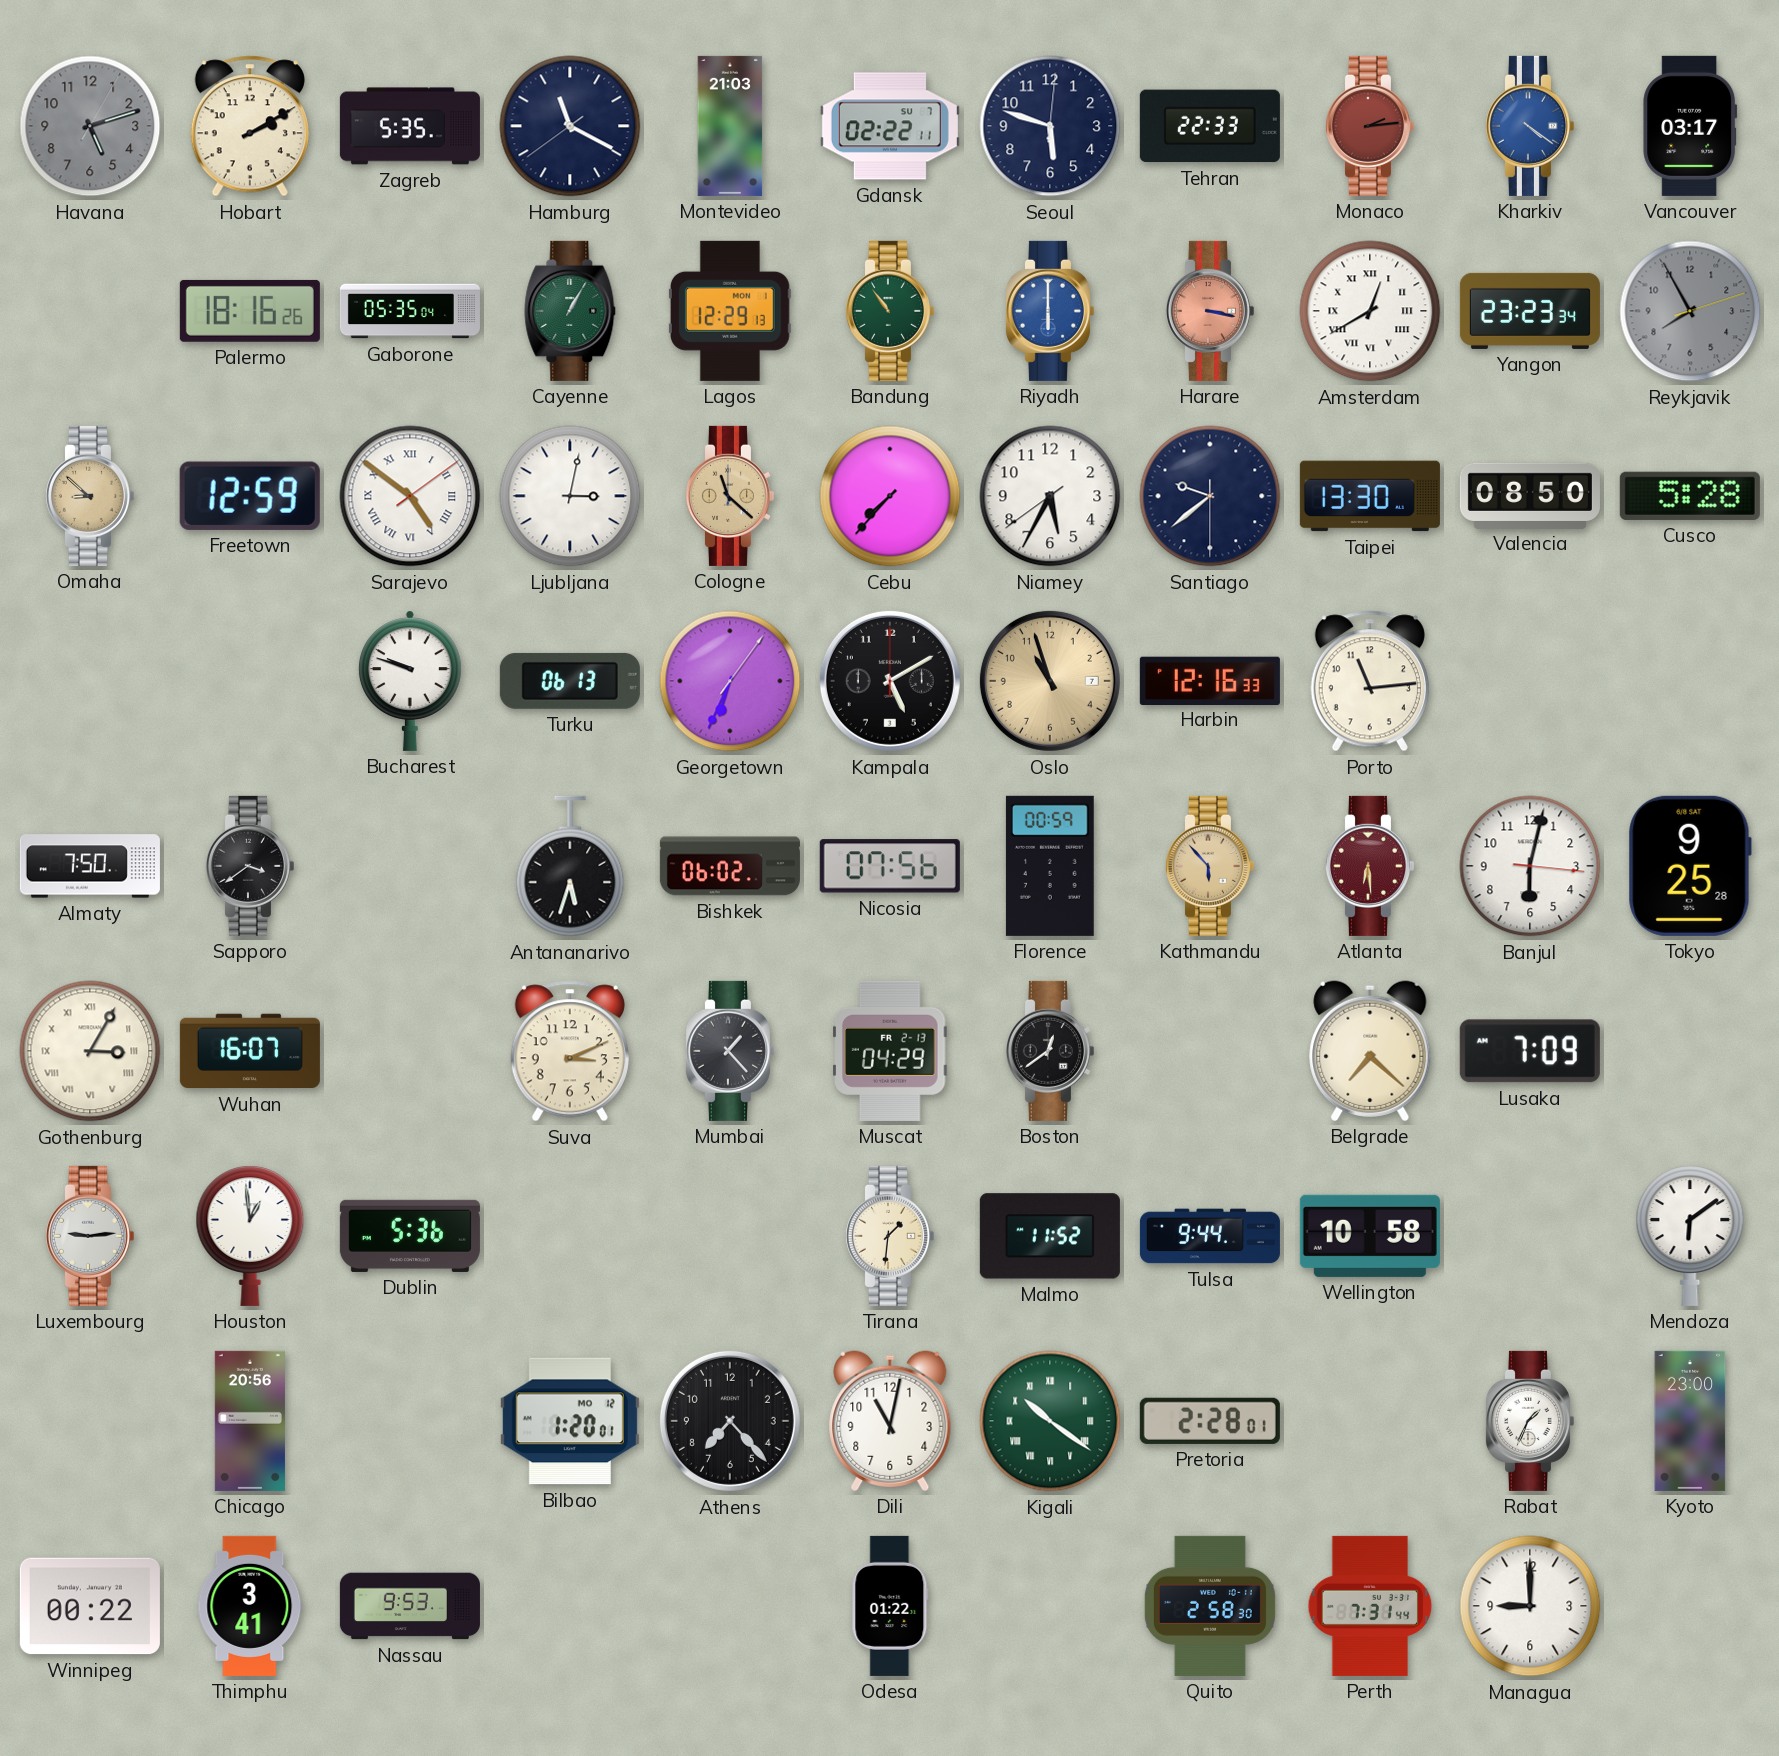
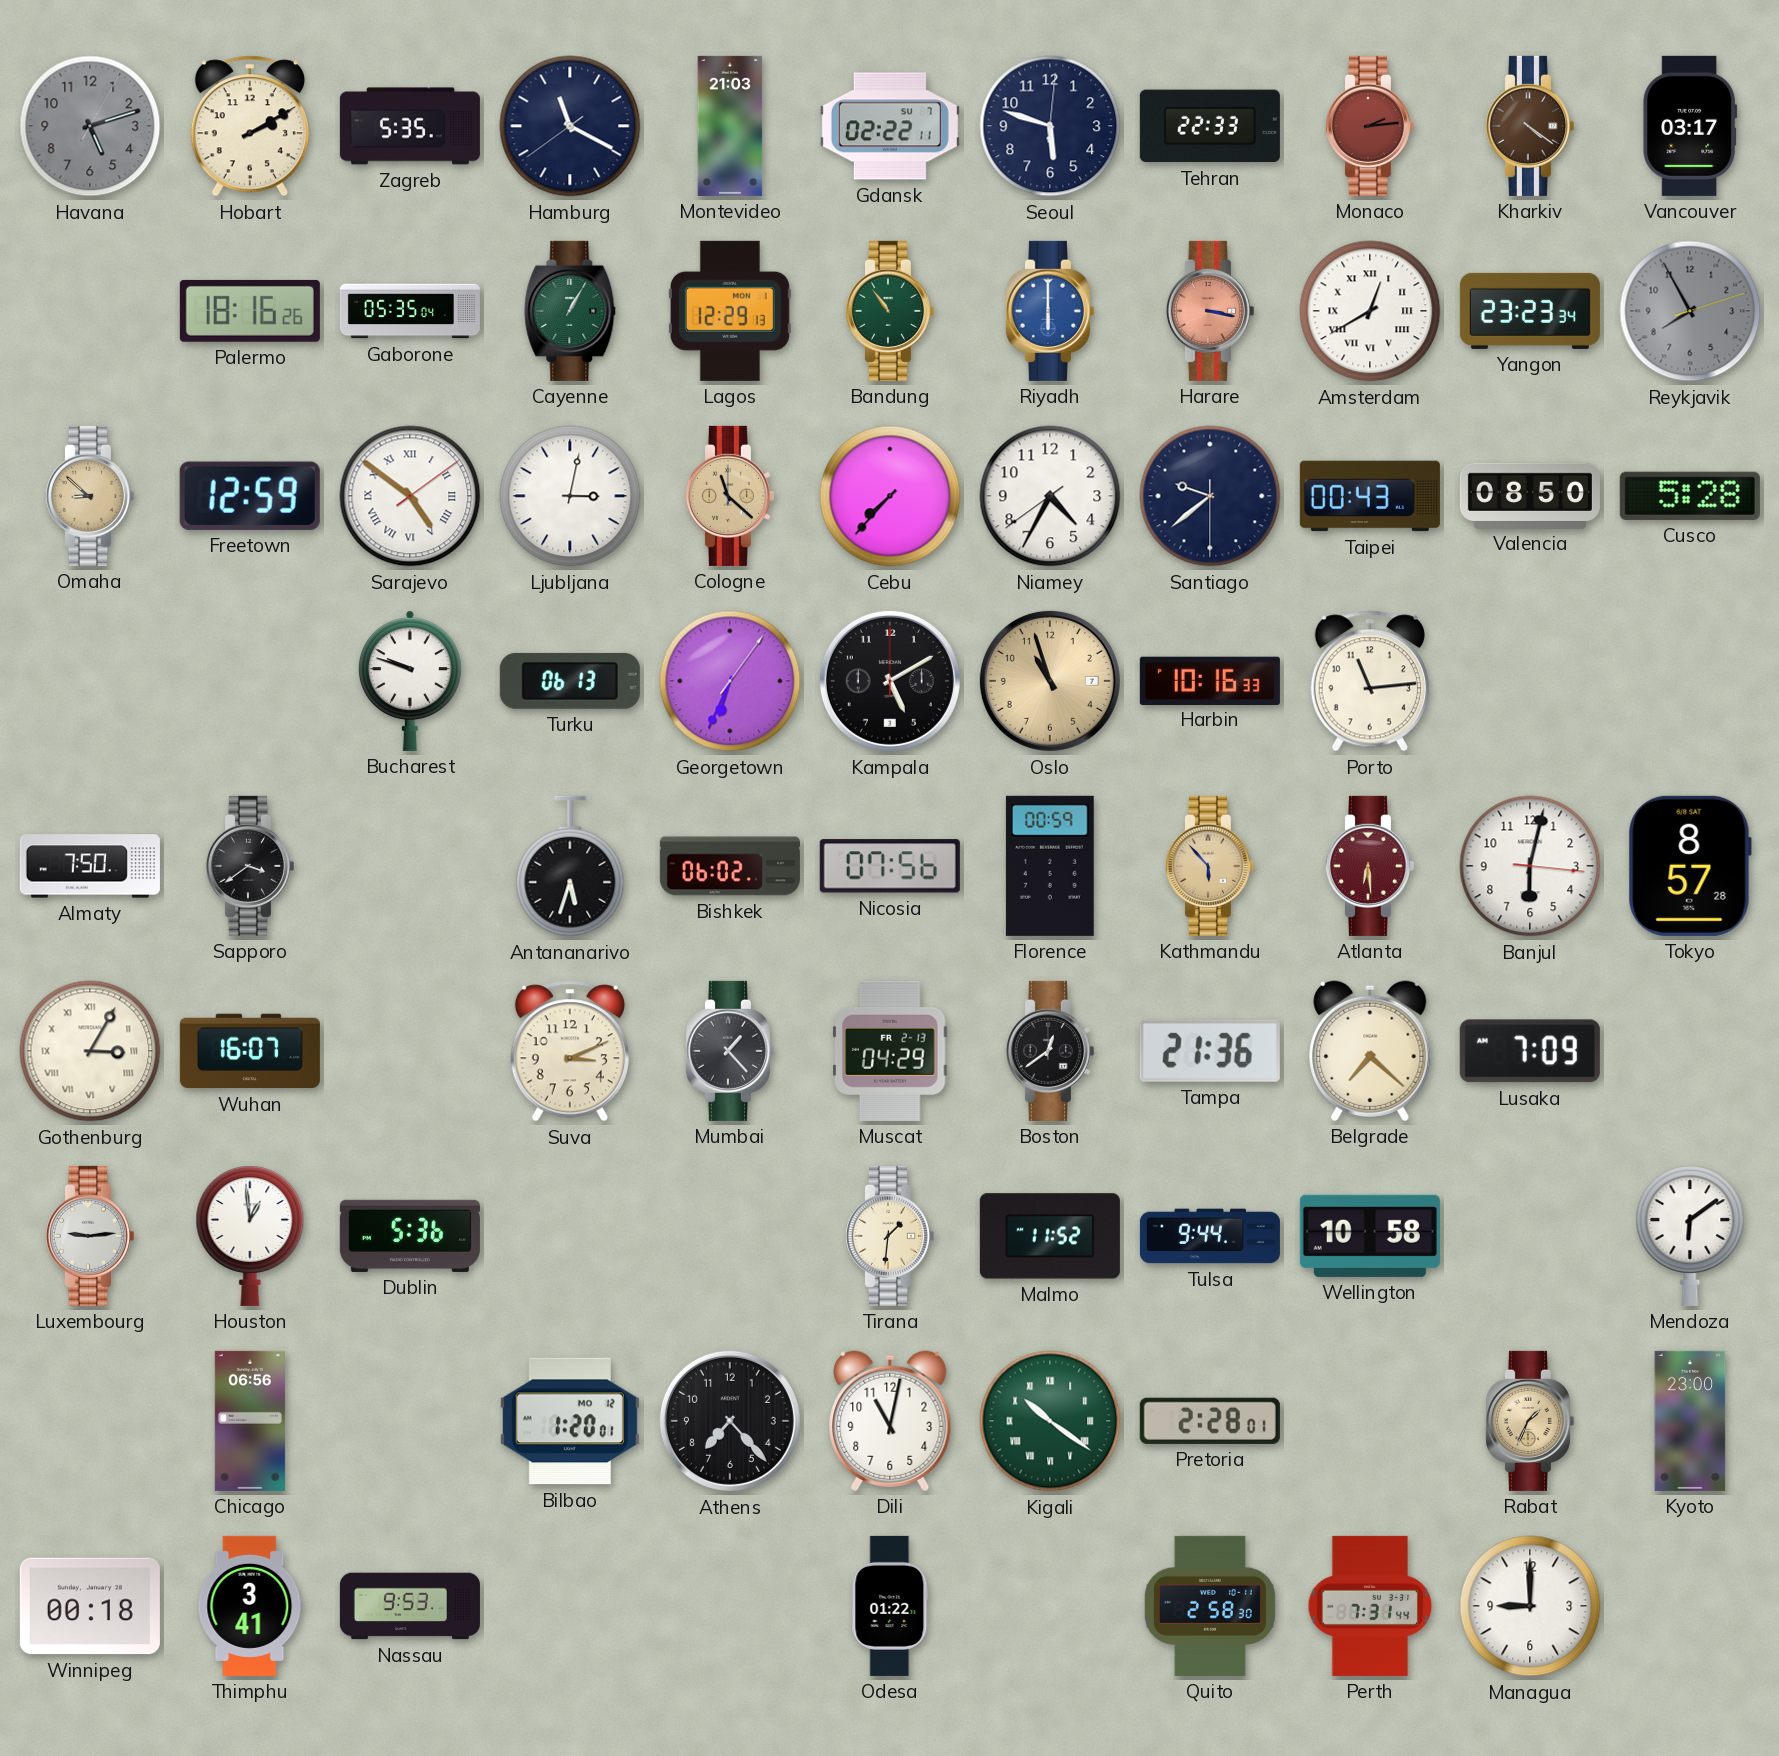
Kharkiv dial: blue -> brown (1529, 126)
Niamey: 5:34 -> 4:34 (1050, 496)
Taipei: 13:30 -> 00:43 (1370, 496)
Harbin: 12:16 -> 10:16 (1210, 680)
Tokyo: 9:25 -> 8:57 (1690, 866)
Tampa: none -> 21:36 (1210, 1051)
Chicago: 20:56 -> 06:56 (250, 1421)
Rabat dial: white -> champagne (1529, 1421)
Winnipeg: 00:22 -> 00:18 (90, 1606)
